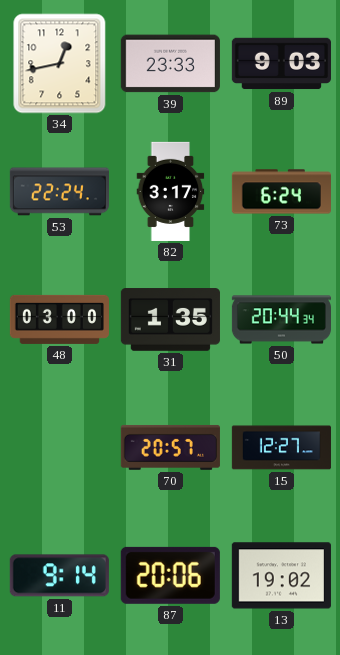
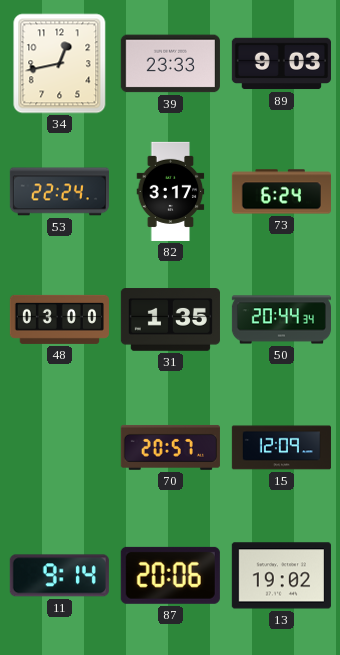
15: 12:27 -> 12:09 (281, 448)
